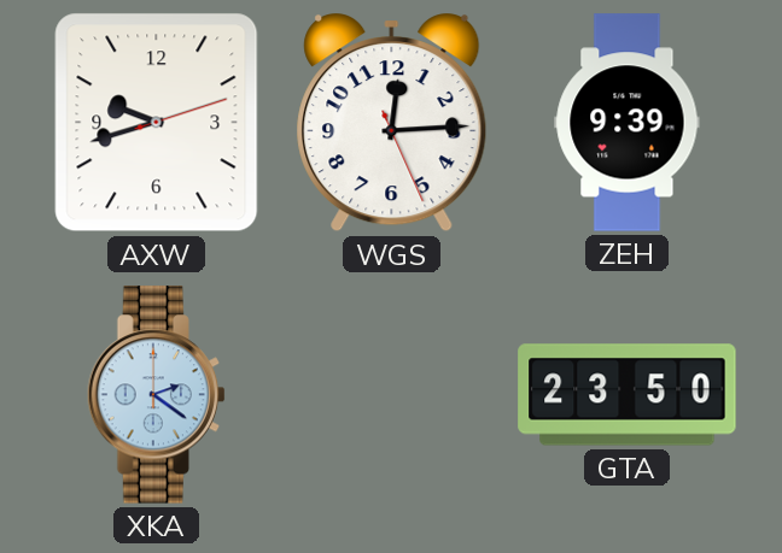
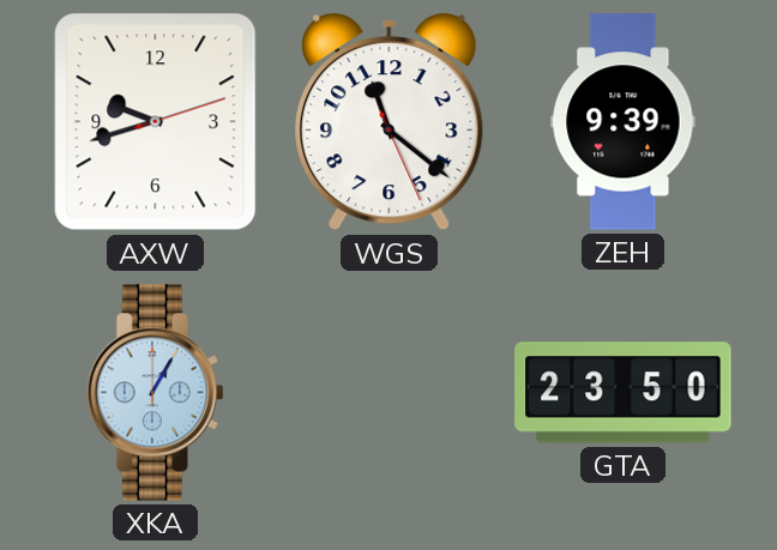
WGS: 12:14 -> 11:21 (390, 123)
XKA: 2:21 -> 1:05 (156, 393)
